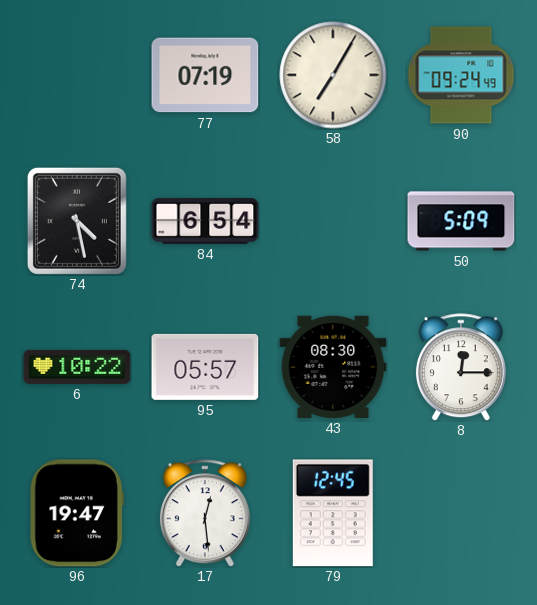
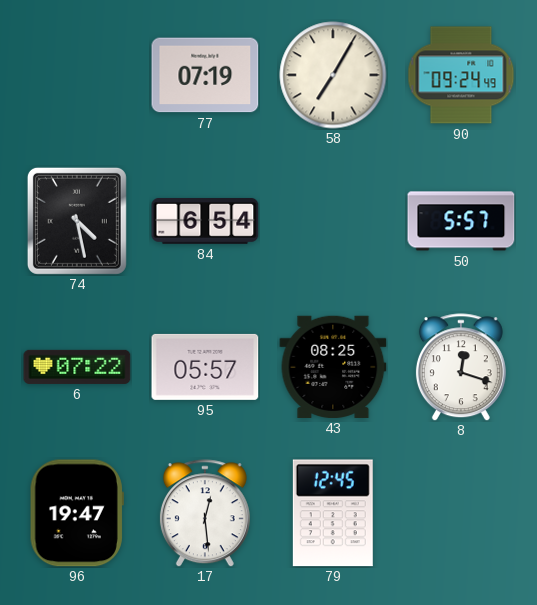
50: 5:09 -> 5:57 (461, 221)
6: 10:22 -> 07:22 (77, 367)
43: 08:30 -> 08:25 (333, 367)
8: 12:15 -> 12:18 (461, 367)
